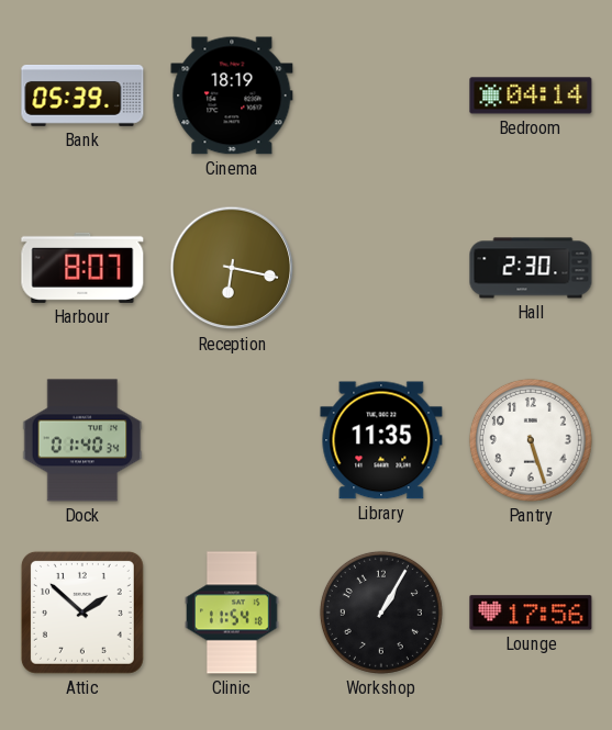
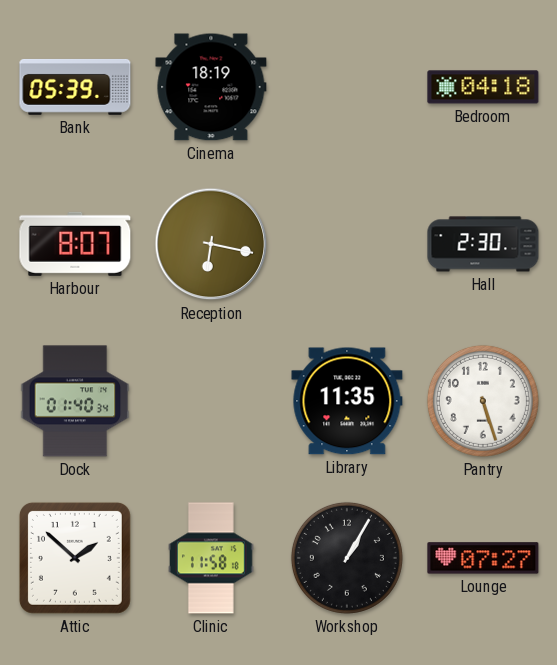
Bedroom: 04:14 -> 04:18 (483, 87)
Clinic: 11:54 -> 11:58 (212, 558)
Lounge: 17:56 -> 07:27 (483, 558)
